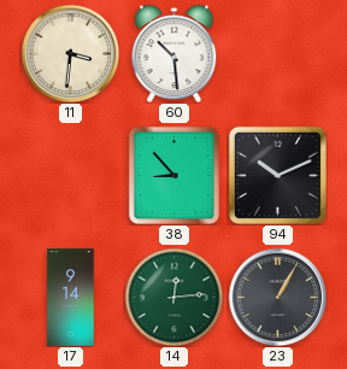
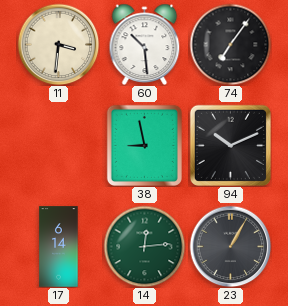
74: none -> 7:06 (230, 44)
38: 8:53 -> 8:58 (144, 145)
17: 9:14 -> 6:14 (59, 247)
